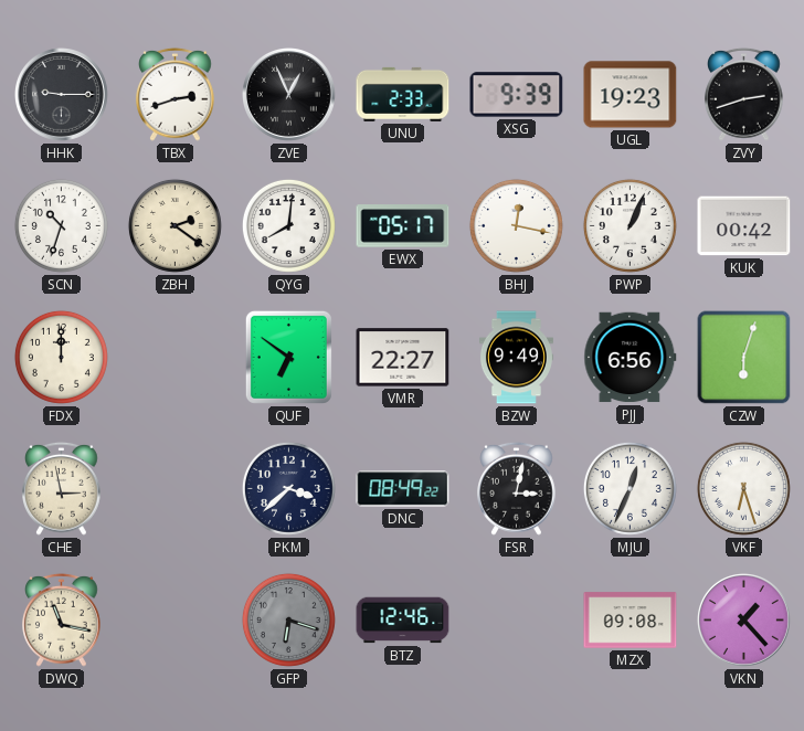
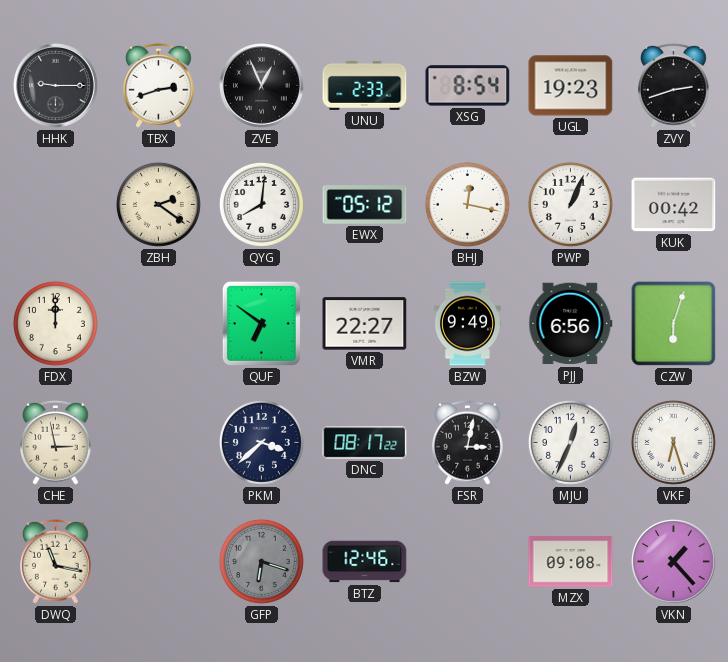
XSG: 9:39 -> 8:54 (468, 86)
SCN: 10:33 -> none (61, 225)
EWX: 05:17 -> 05:12 (365, 205)
DNC: 08:49 -> 08:17 (365, 443)
